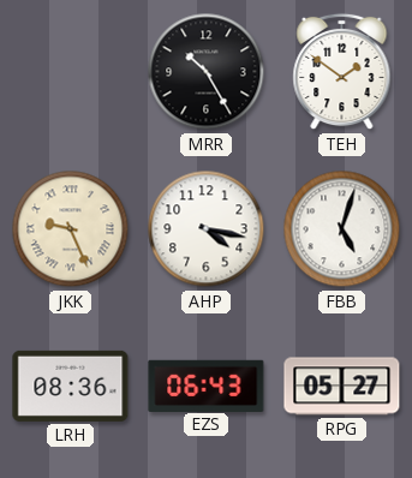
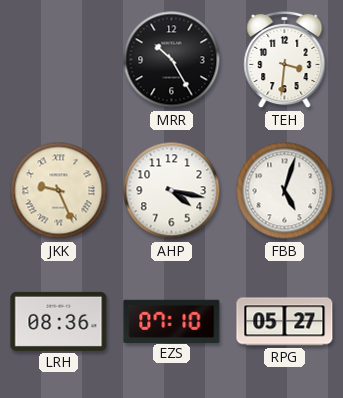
TEH: 1:51 -> 3:31 (285, 60)
EZS: 06:43 -> 07:10 (172, 321)
